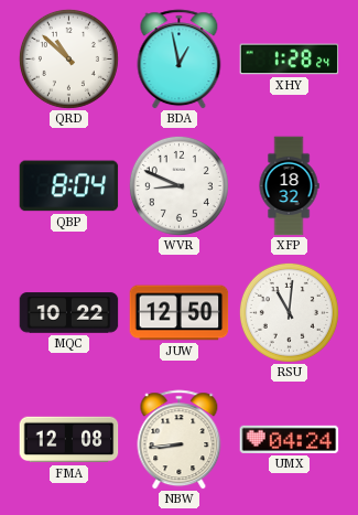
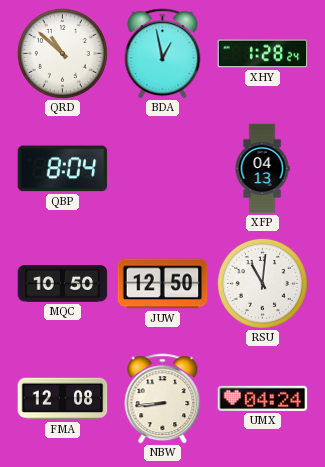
WVR: 8:49 -> none (178, 185)
XFP: 18:32 -> 04:13 (262, 169)
MQC: 10:22 -> 10:50 (63, 284)
